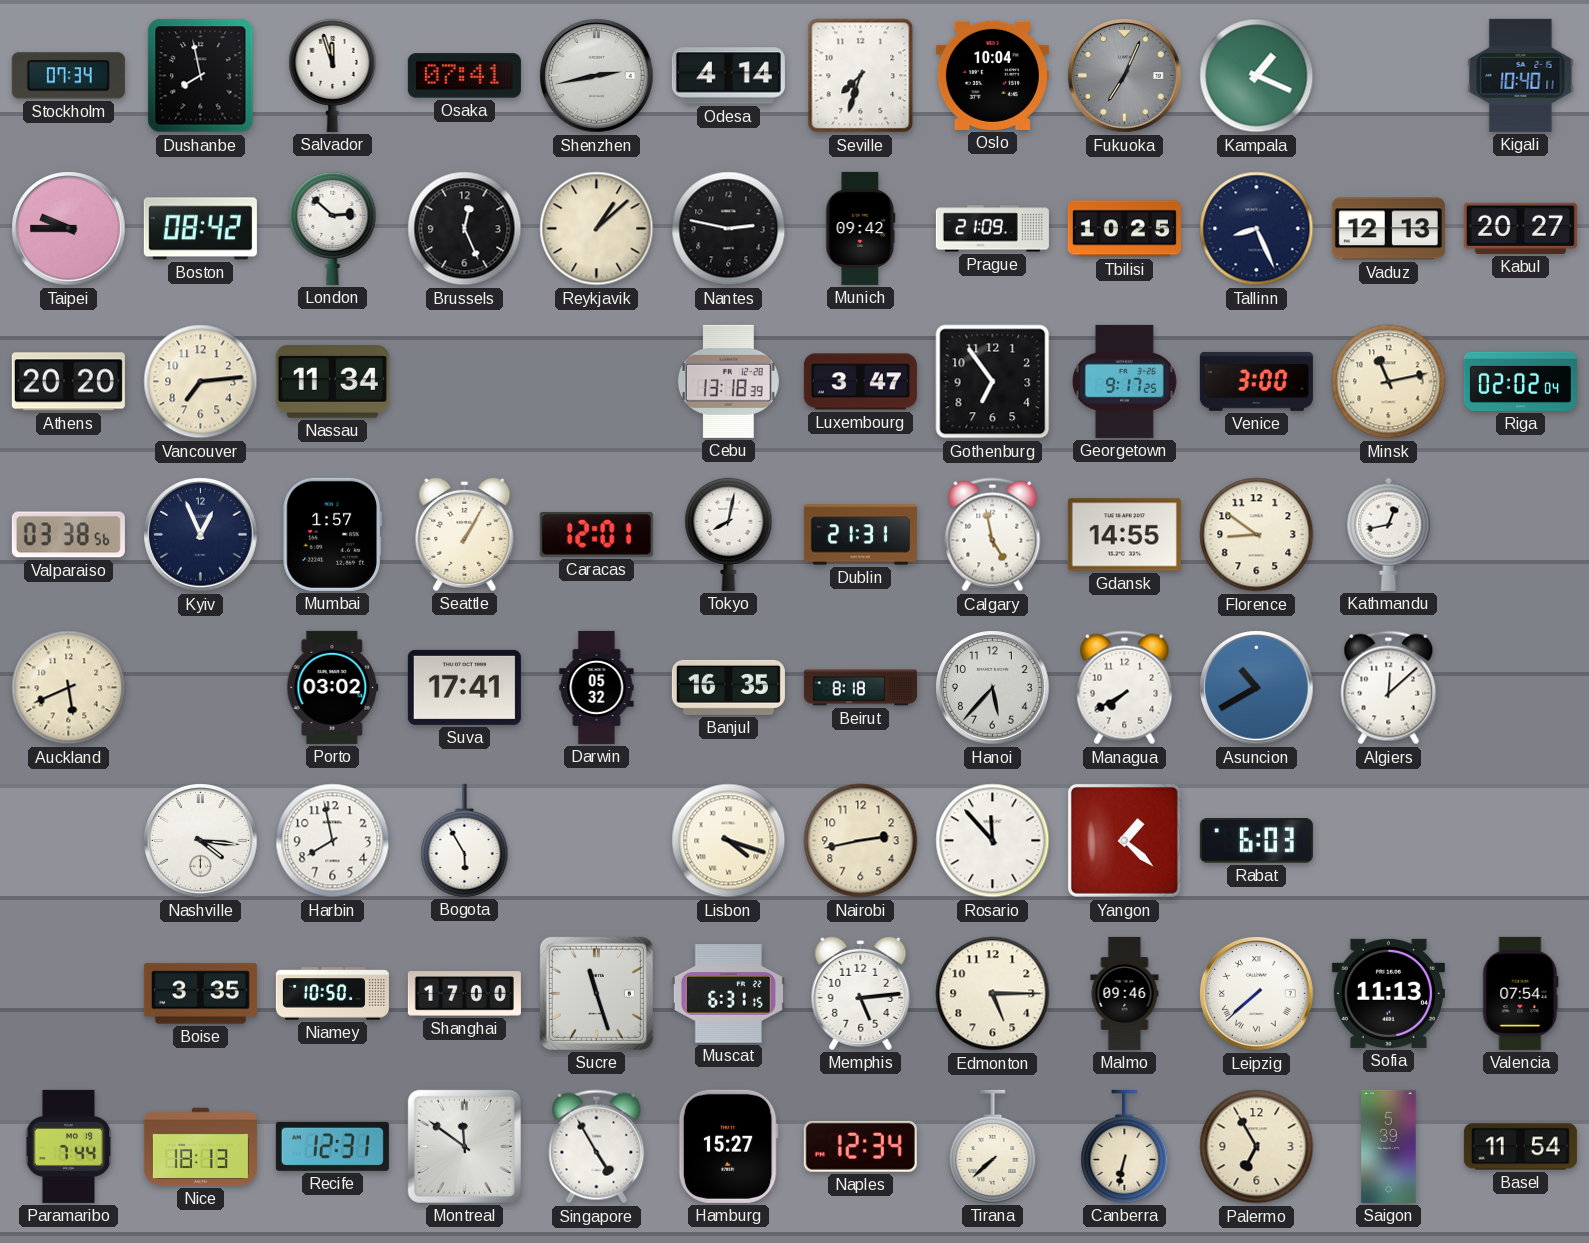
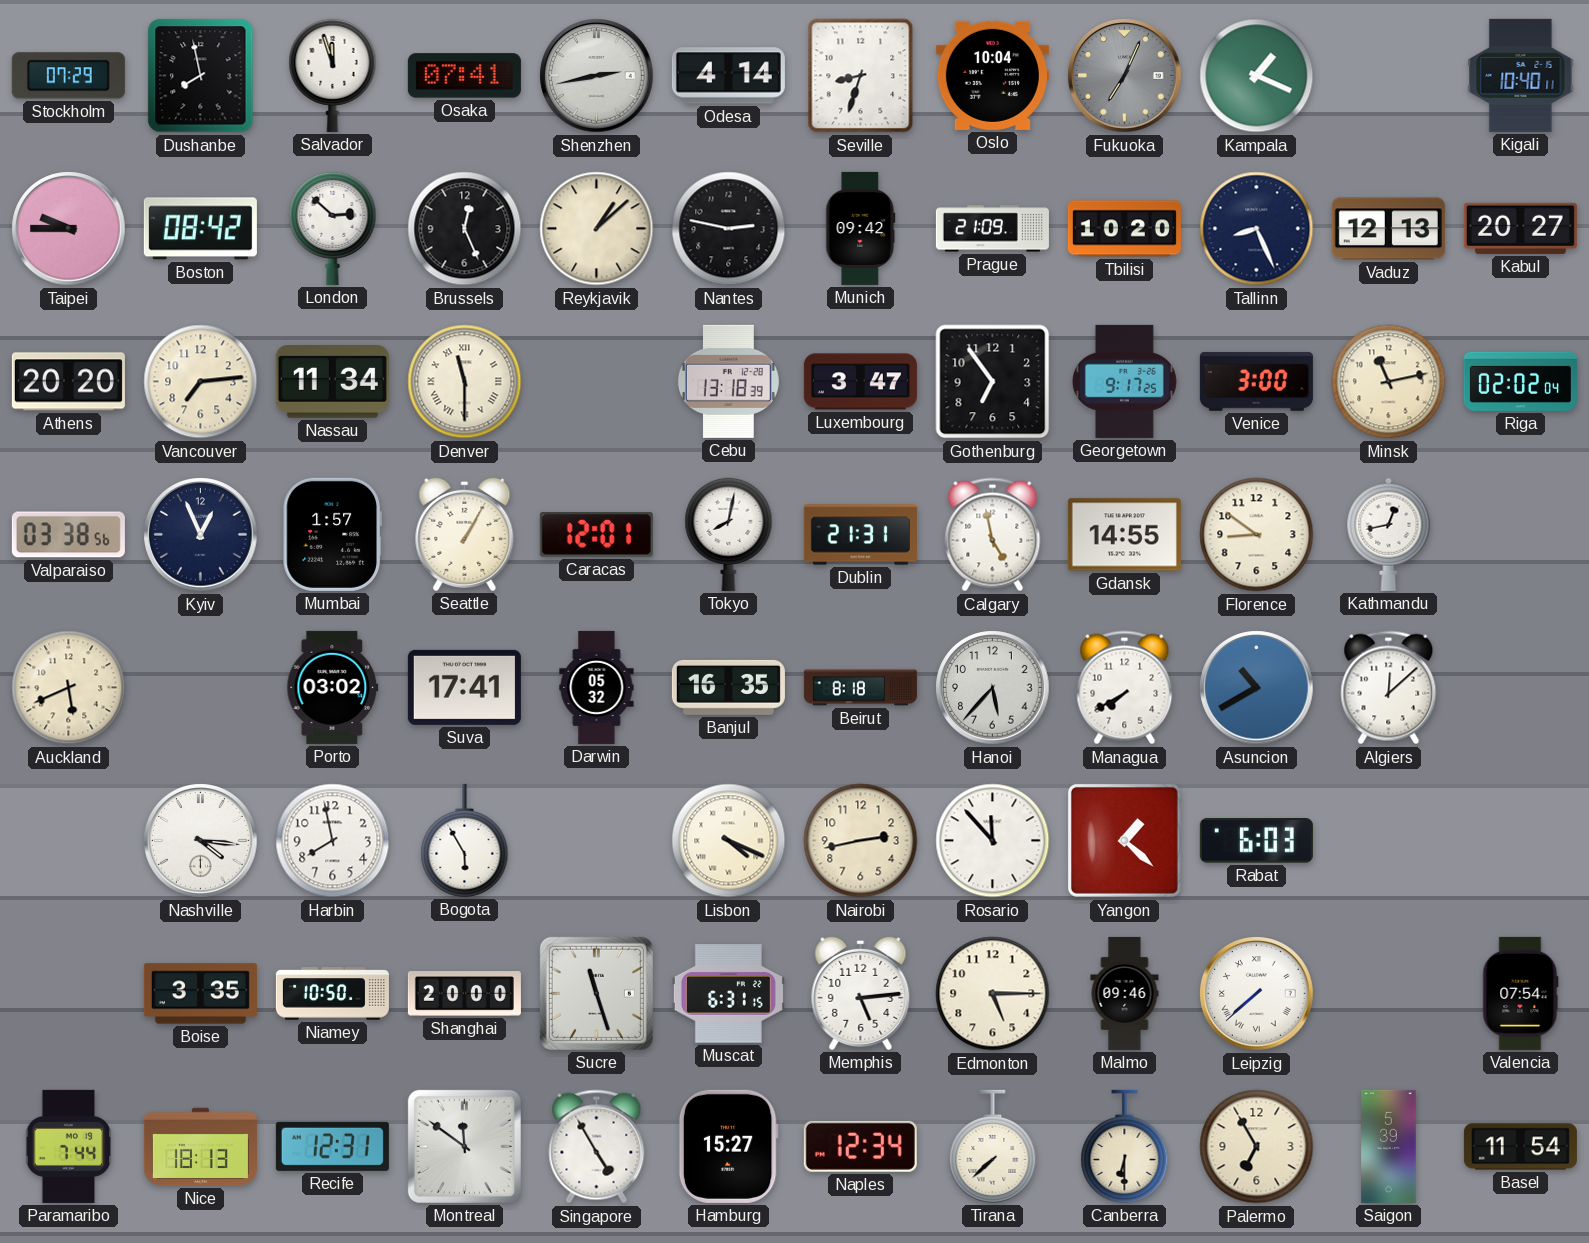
Stockholm: 07:34 -> 07:29 (68, 76)
Seville: 7:33 -> 8:33 (861, 76)
Tbilisi: 10:25 -> 10:20 (1124, 229)
Denver: none -> 11:30 (465, 382)
Lisbon: 4:18 -> 4:19 (729, 841)
Shanghai: 17:00 -> 20:00 (464, 994)
Sofia: 11:13 -> none (1388, 993)
Canberra: 6:32 -> 6:30 (1125, 1146)
